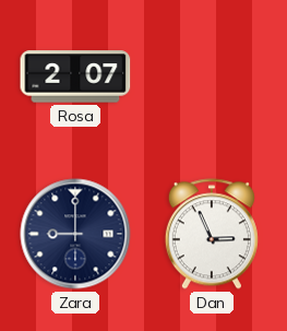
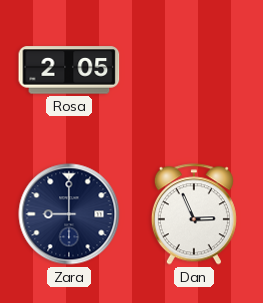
Rosa: 2:07 -> 2:05 (69, 70)
